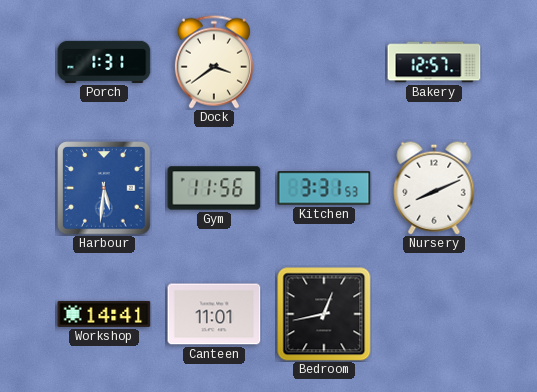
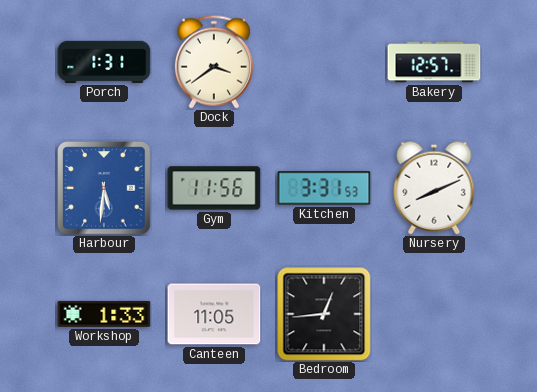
Workshop: 14:41 -> 1:33 (104, 314)
Canteen: 11:01 -> 11:05 (214, 314)
Bedroom: 12:43 -> 12:44 (324, 314)
